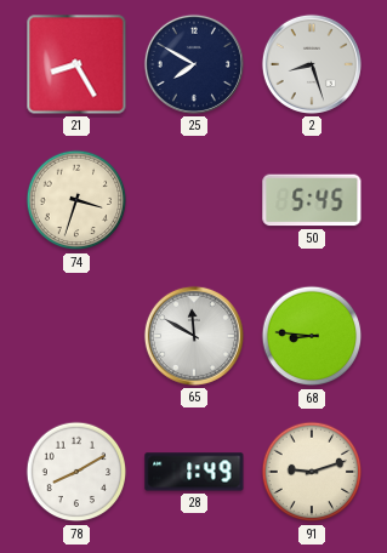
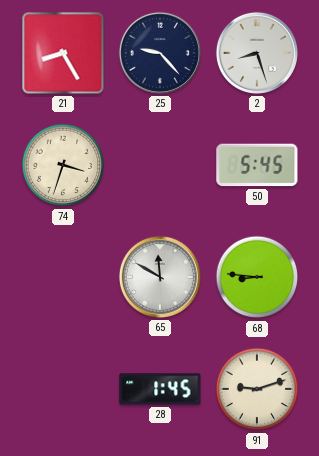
25: 7:50 -> 9:23 (160, 53)
78: 8:10 -> none (76, 472)
28: 1:49 -> 1:45 (160, 389)
